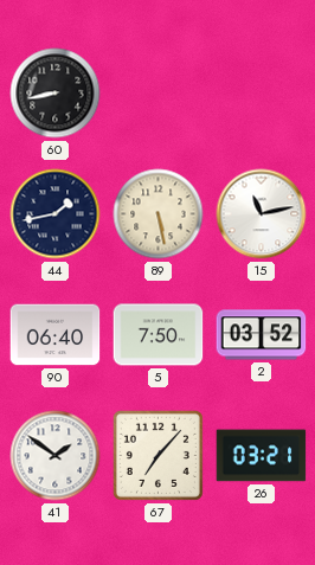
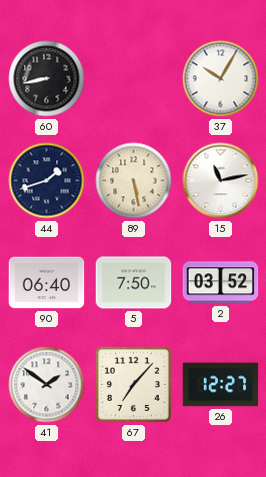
37: none -> 10:05 (221, 79)
44: 1:43 -> 1:42 (47, 181)
26: 03:21 -> 12:27 (221, 385)
